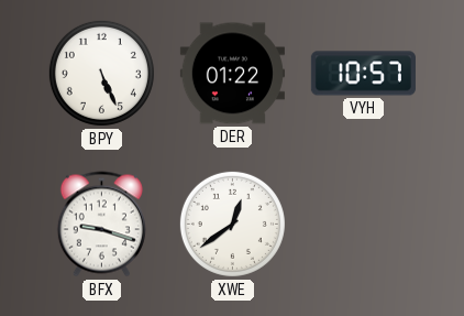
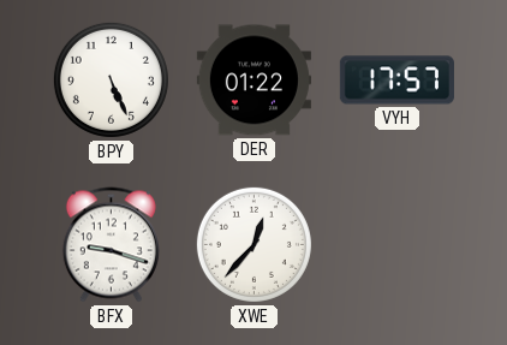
VYH: 10:57 -> 17:57 (396, 81)
XWE: 12:39 -> 12:37 (253, 244)
